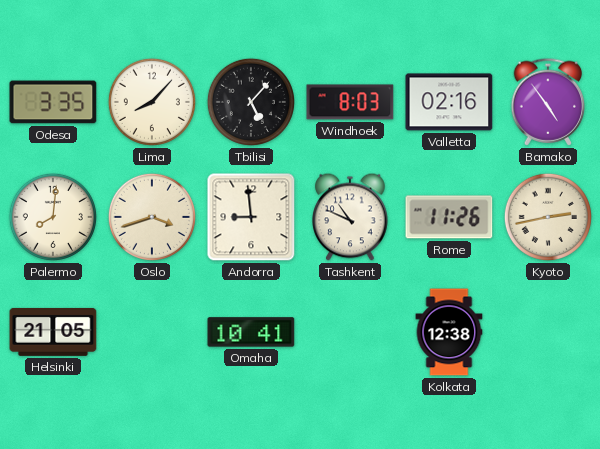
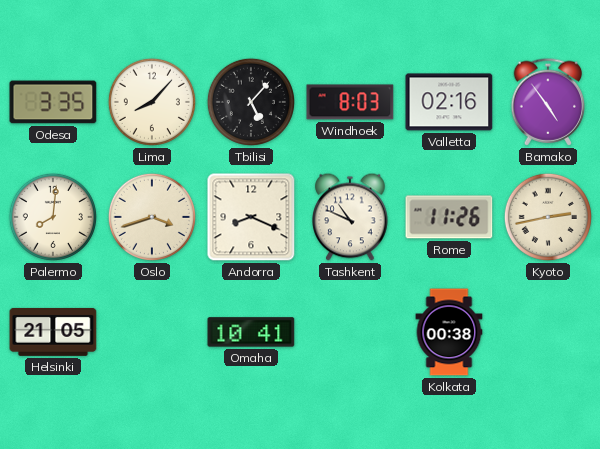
Andorra: 8:59 -> 8:19 (251, 217)
Kolkata: 12:38 -> 00:38 (449, 332)
